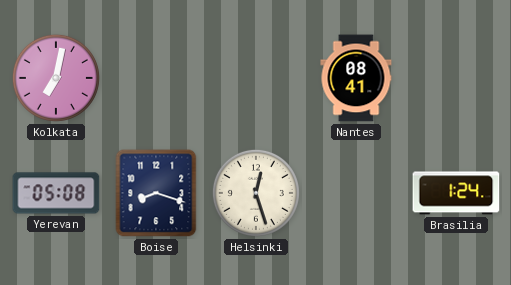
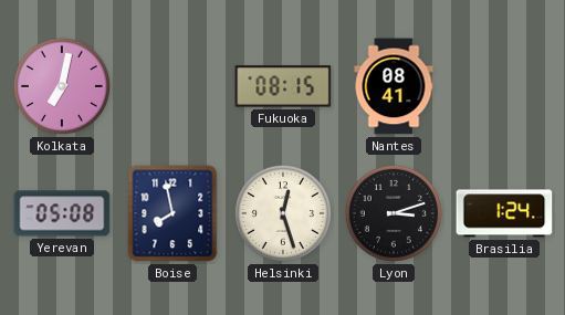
Fukuoka: none -> 08:15 (283, 86)
Boise: 8:18 -> 7:58 (172, 213)
Lyon: none -> 3:12 (394, 213)
